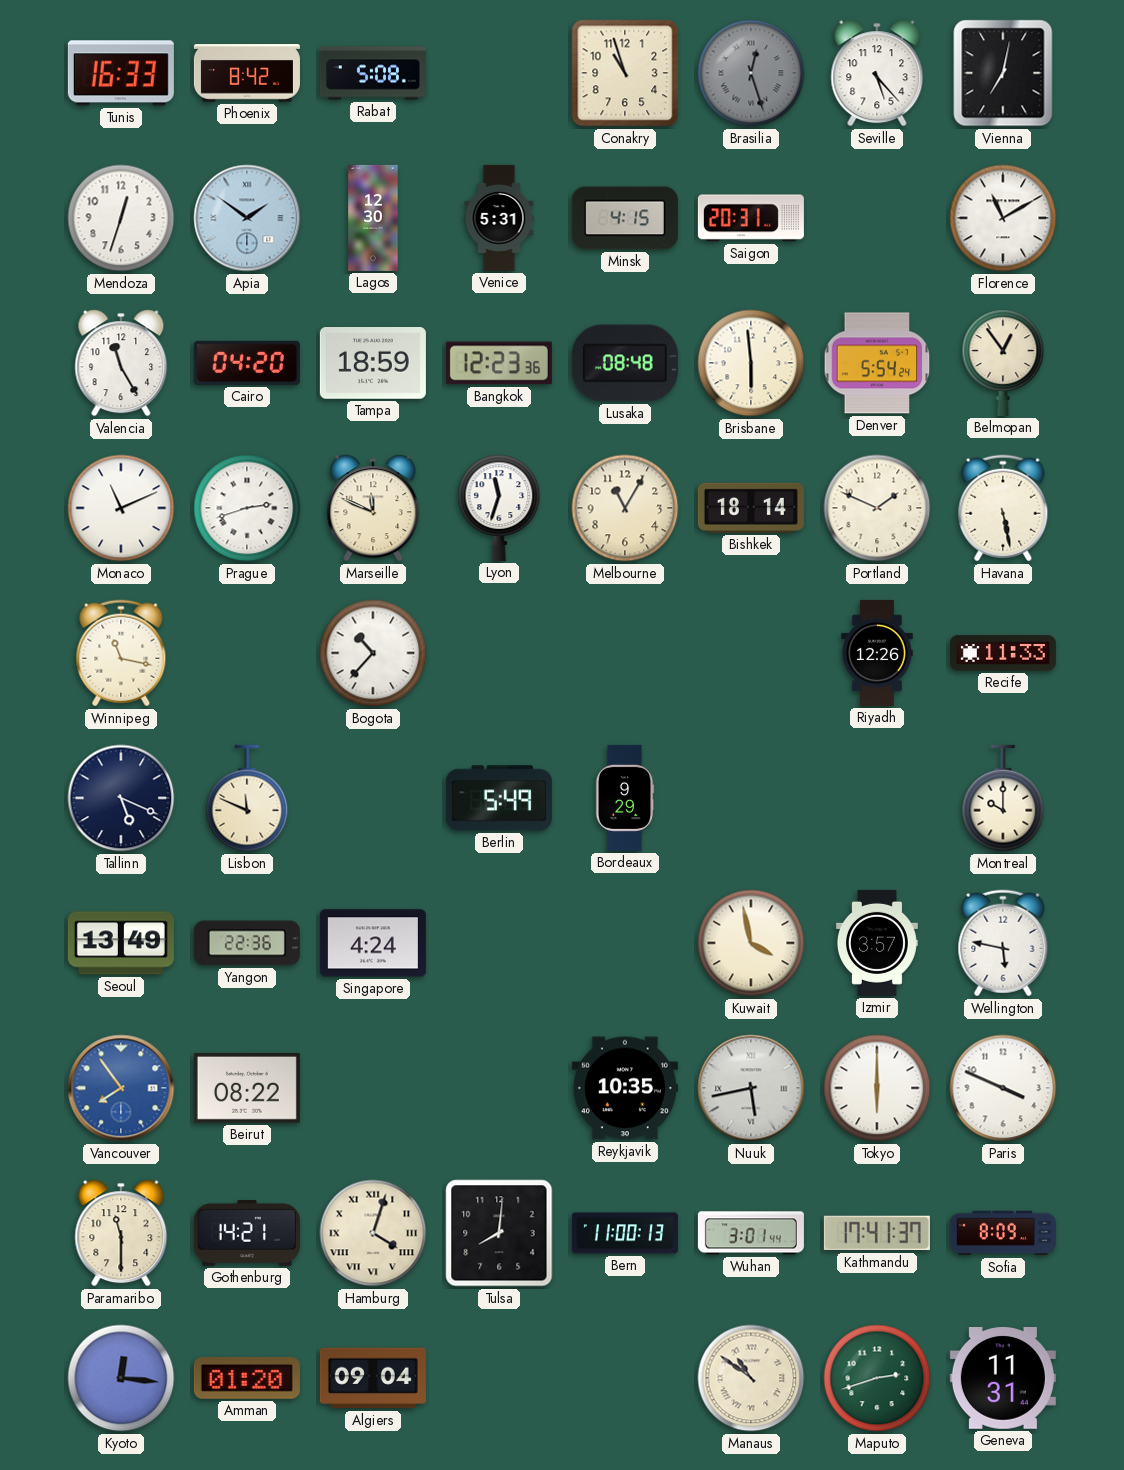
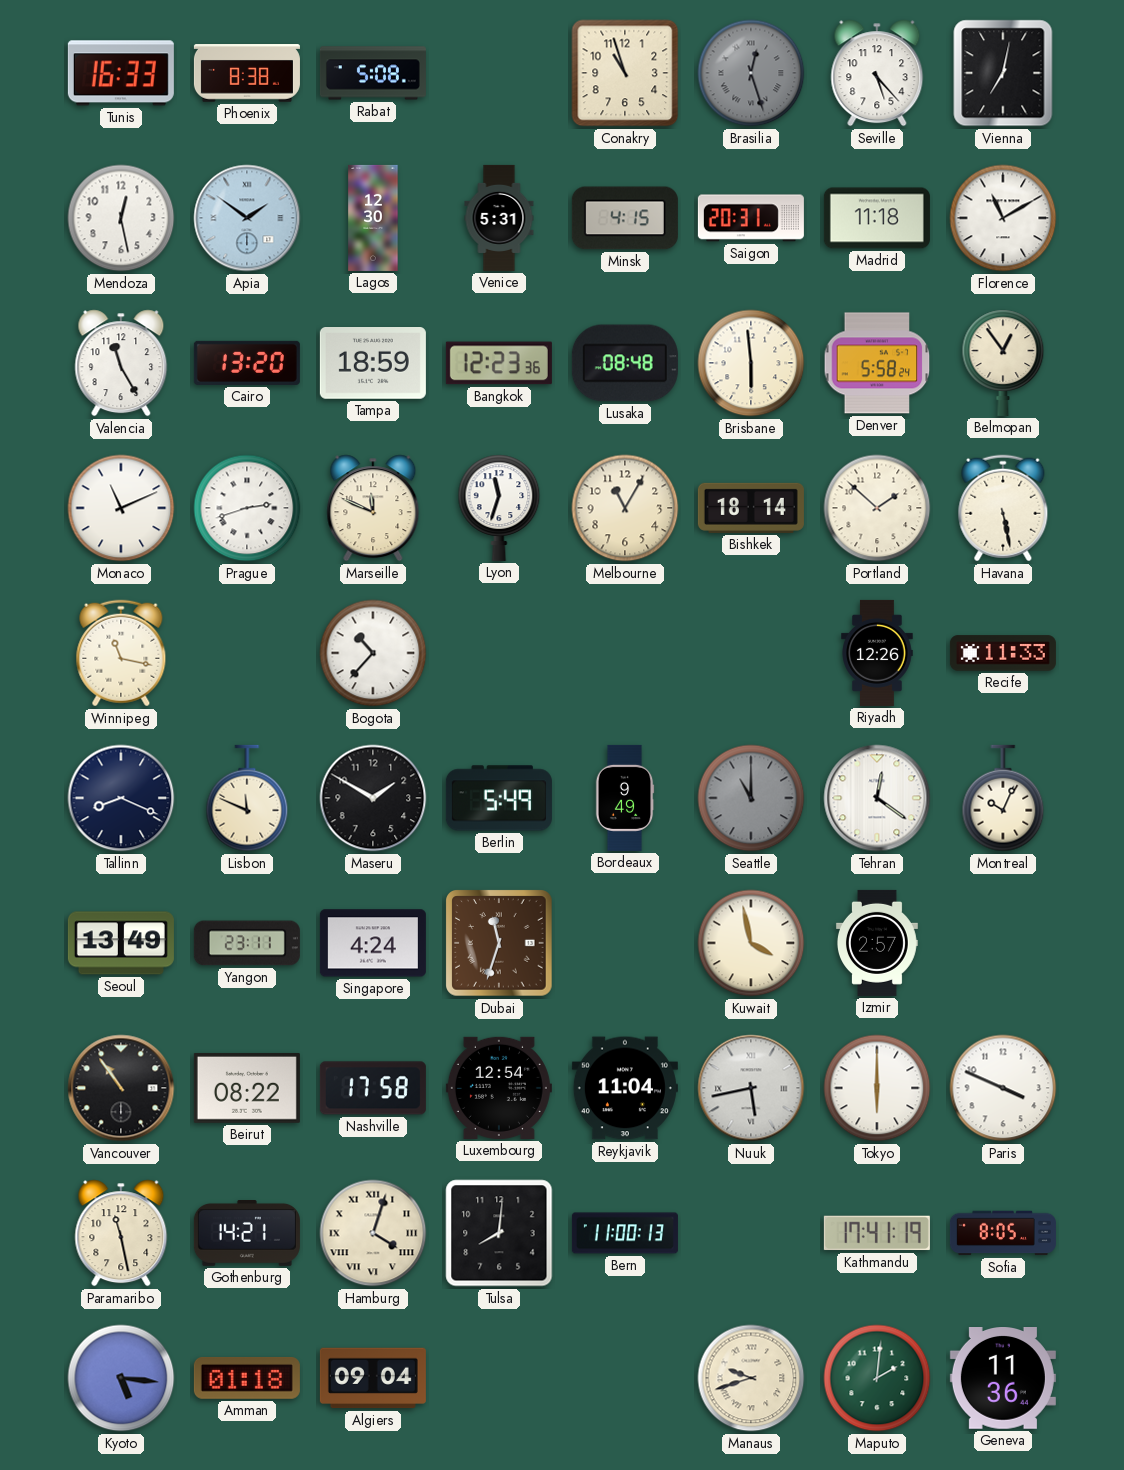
Phoenix: 8:42 -> 8:38 (247, 73)
Mendoza: 12:33 -> 12:28 (121, 218)
Madrid: none -> 11:18 (877, 218)
Cairo: 04:20 -> 13:20 (247, 363)
Denver: 5:54 -> 5:58 (877, 363)
Portland: 1:49 -> 1:52 (877, 508)
Tallinn: 5:19 -> 8:19 (121, 798)
Maseru: none -> 1:50 (373, 798)
Bordeaux: 9:29 -> 9:49 (625, 798)
Seattle: none -> 11:00 (751, 798)
Tehran: none -> 12:21 (877, 798)
Montreal: 10:00 -> 10:04 (1003, 798)
Yangon: 22:36 -> 23:11 (247, 943)
Dubai: none -> 11:33 (500, 944)
Izmir: 3:57 -> 2:57 (877, 943)
Wellington: 5:47 -> none (1003, 943)
Vancouver: 7:54 -> 10:54 (121, 1088)
Vancouver dial: blue -> black (121, 1088)
Nashville: none -> 17:58 (373, 1088)
Luxembourg: none -> 12:54 (499, 1088)
Reykjavik: 10:35 -> 11:04 (625, 1088)
Paramaribo: 11:30 -> 11:28 (121, 1233)
Wuhan: 3:01 -> none (751, 1233)
Kathmandu: 17:41:37 -> 17:41:19 (877, 1233)
Sofia: 8:09 -> 8:05 (1003, 1233)
Kyoto: 12:16 -> 5:16 (121, 1378)
Amman: 01:20 -> 01:18 (247, 1378)
Manaus: 10:51 -> 9:42 (751, 1378)
Maputo: 2:42 -> 2:01 (877, 1378)
Geneva: 11:31 -> 11:36 (1003, 1379)
